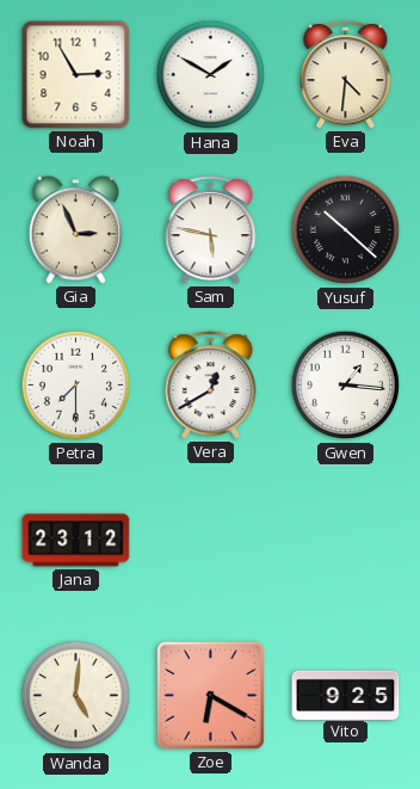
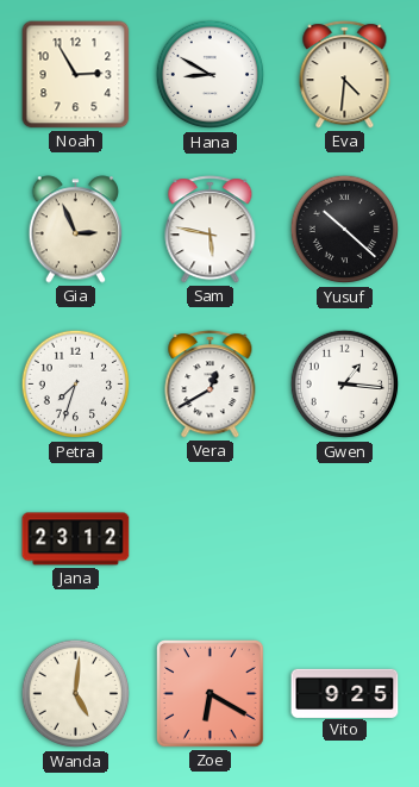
Hana: 1:50 -> 8:50 (211, 75)
Petra: 7:30 -> 7:33 (76, 385)
